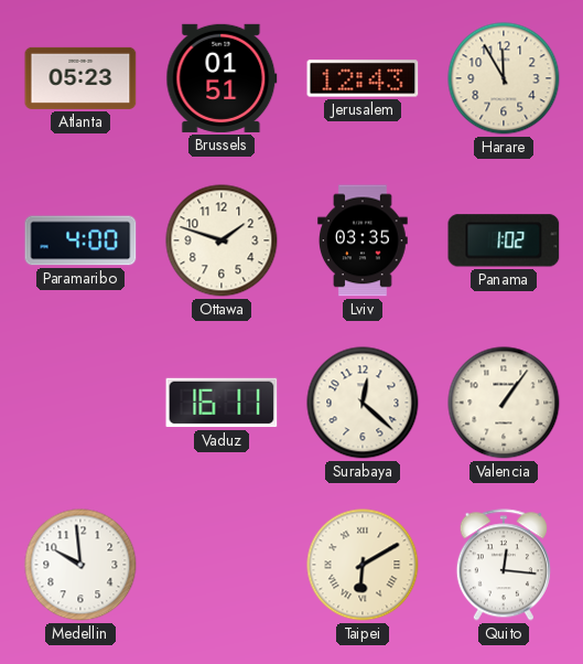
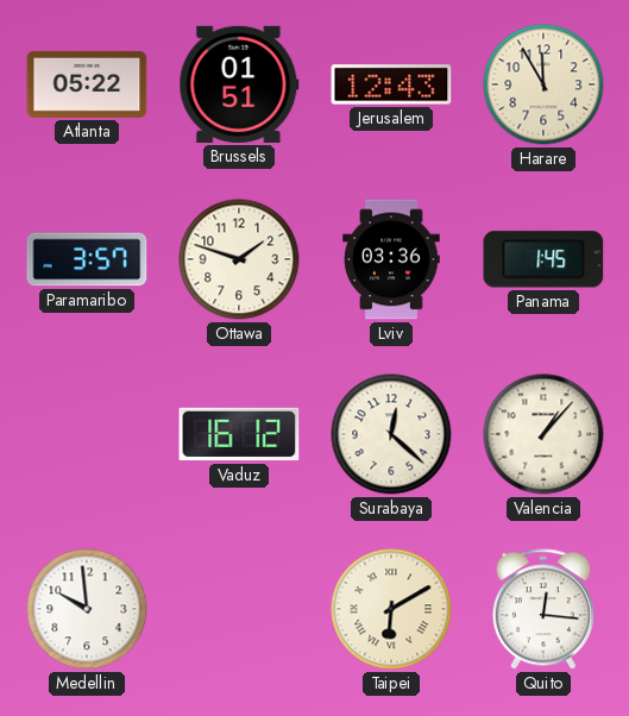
Atlanta: 05:23 -> 05:22 (87, 84)
Paramaribo: 4:00 -> 3:57 (87, 259)
Lviv: 03:35 -> 03:36 (391, 259)
Panama: 1:02 -> 1:45 (543, 259)
Vaduz: 16:11 -> 16:12 (239, 434)
Valencia: 1:06 -> 1:07 (543, 434)
